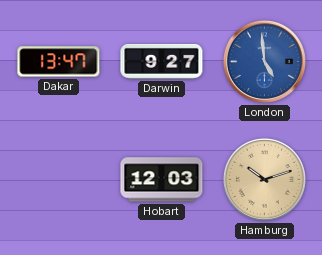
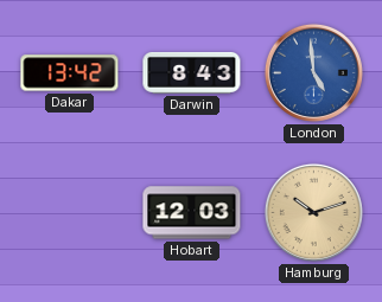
Dakar: 13:47 -> 13:42 (70, 73)
Darwin: 9:27 -> 8:43 (192, 72)
